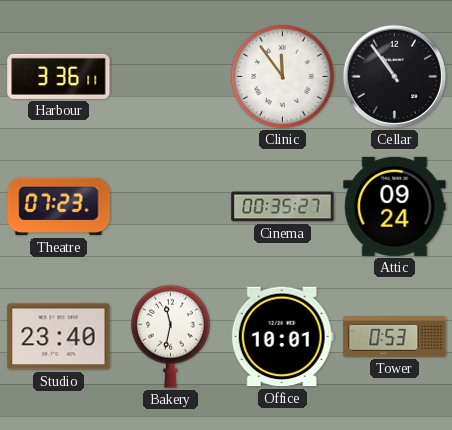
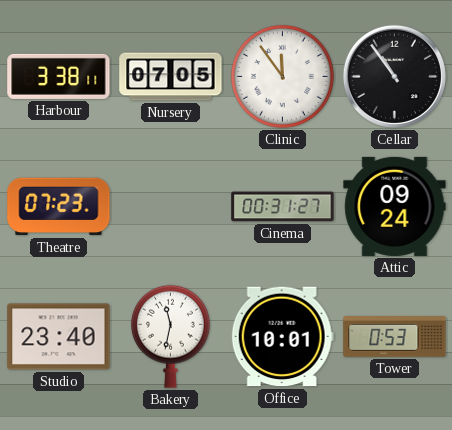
Harbour: 3:36 -> 3:38 (59, 76)
Nursery: none -> 07:05 (171, 77)
Cinema: 00:35 -> 00:31 (283, 207)
